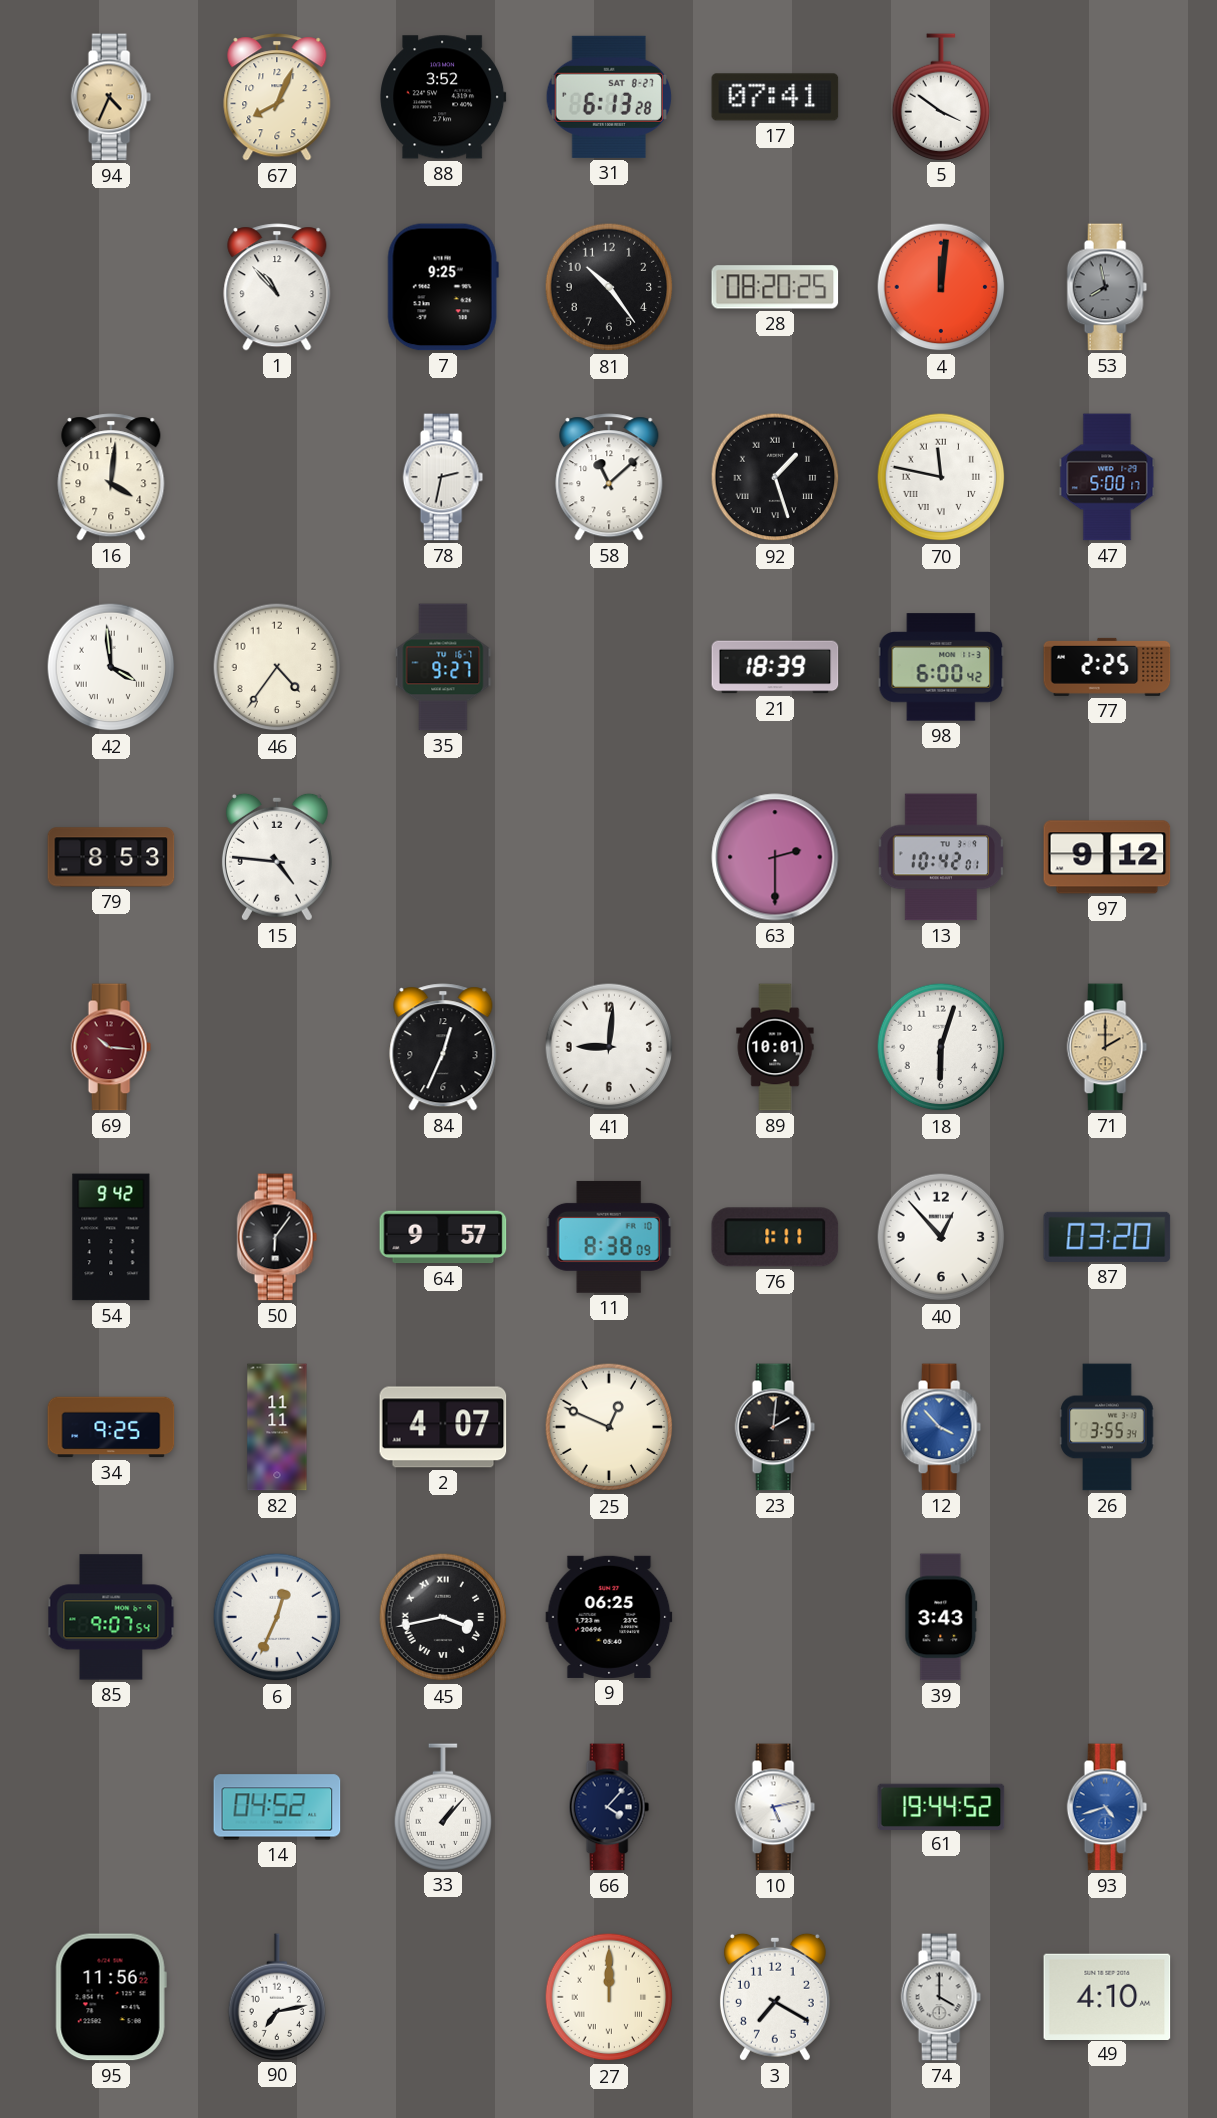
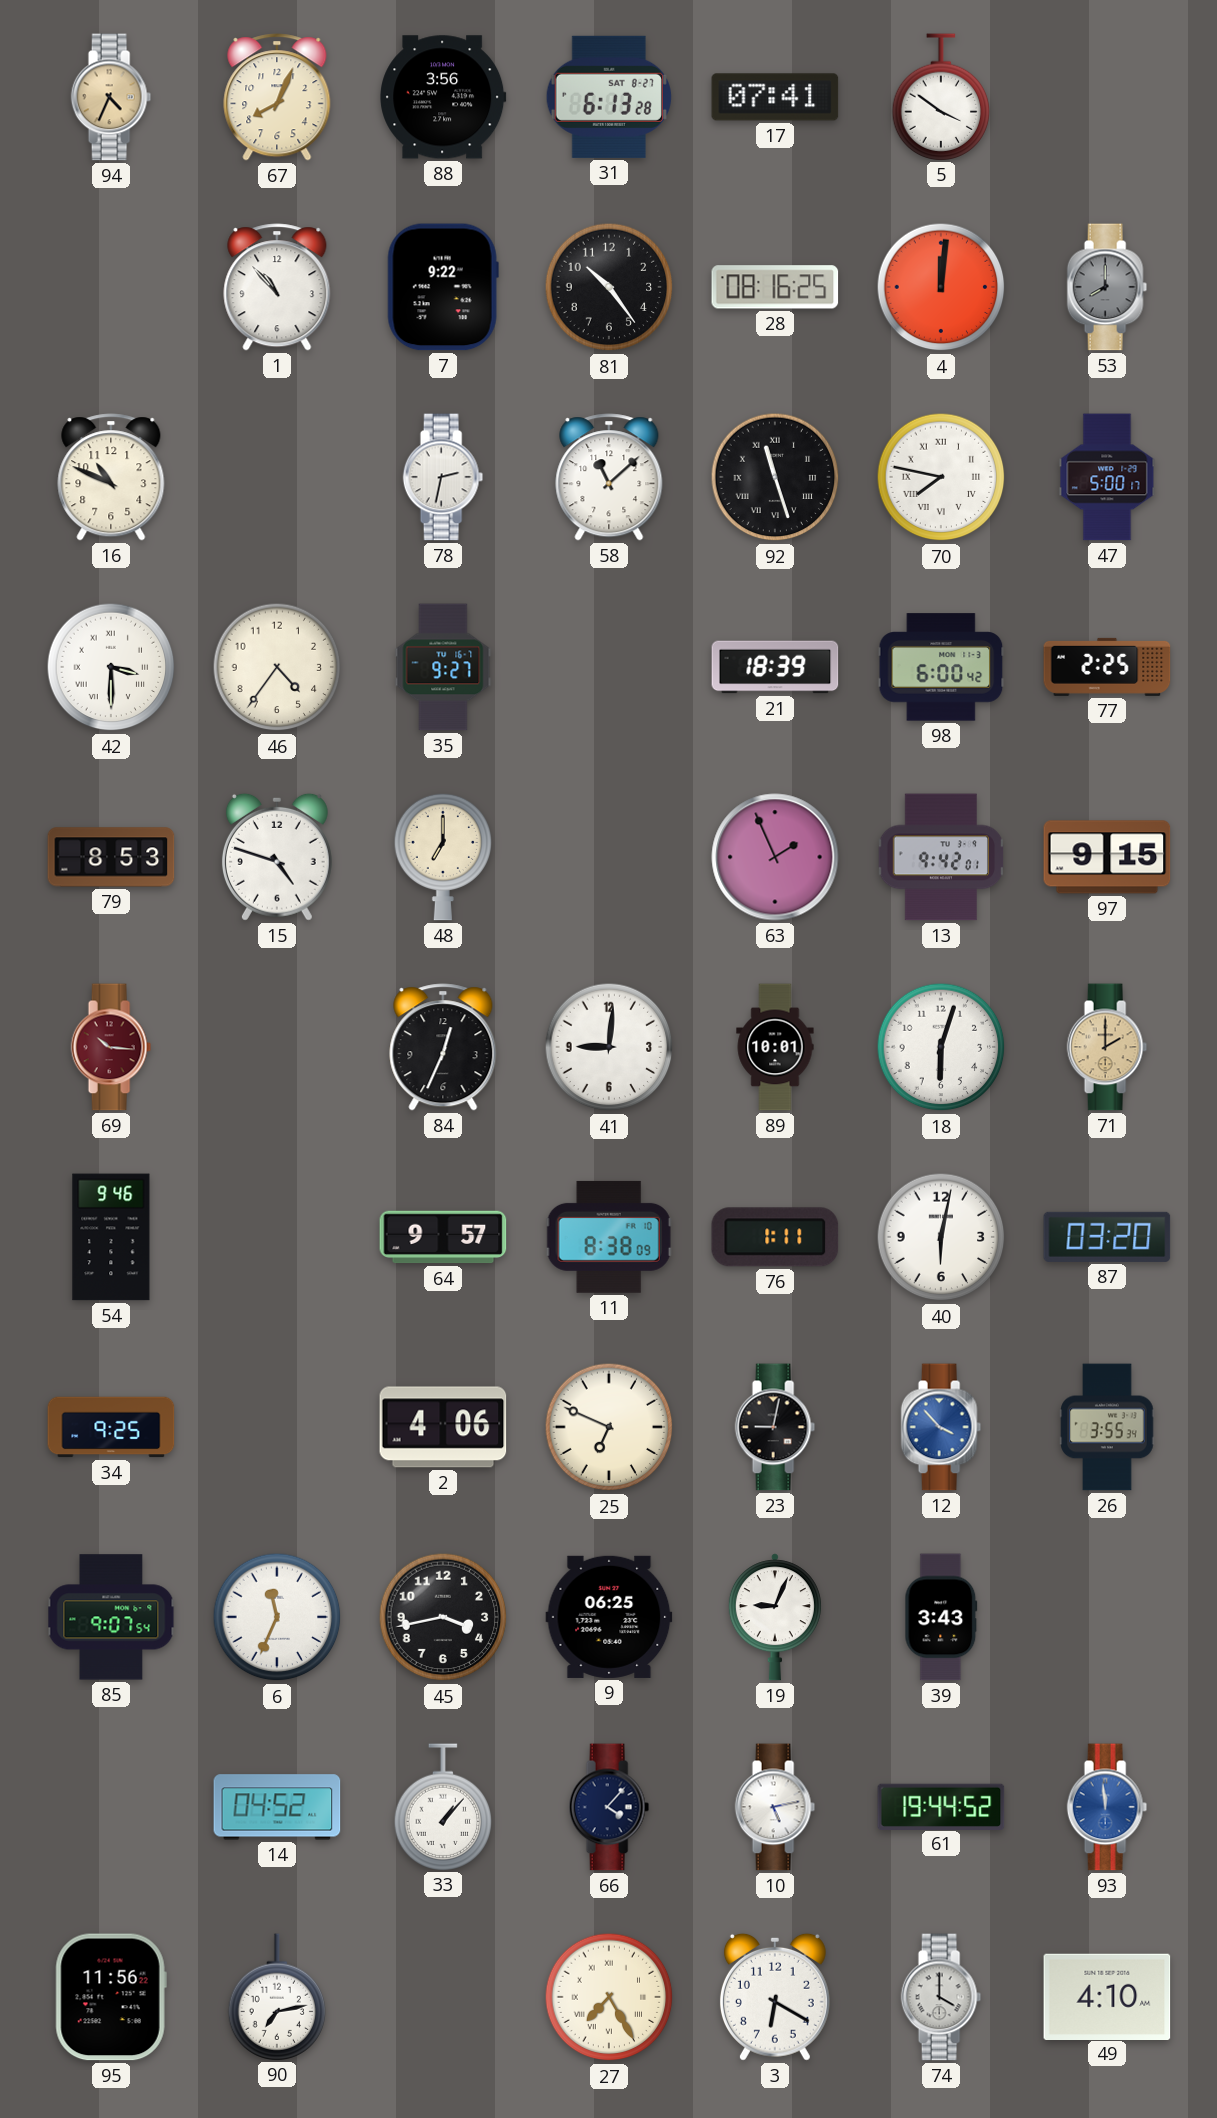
88: 3:52 -> 3:56 (443, 97)
7: 9:25 -> 9:22 (443, 287)
28: 08:20 -> 08:16 (775, 287)
53: 7:58 -> 8:00 (1107, 287)
16: 4:01 -> 10:49 (111, 477)
92: 1:27 -> 11:27 (775, 477)
70: 11:47 -> 7:47 (941, 477)
42: 3:59 -> 3:30 (111, 667)
15: 4:46 -> 4:48 (277, 857)
48: none -> 7:00 (443, 857)
63: 2:30 -> 1:56 (775, 857)
13: 10:42 -> 9:42 (941, 857)
97: 9:12 -> 9:15 (1107, 857)
54: 9:42 -> 9:46 (111, 1237)
50: 6:06 -> none (277, 1237)
40: 12:53 -> 6:02 (941, 1237)
82: 11:11 -> none (277, 1427)
2: 4:07 -> 4:06 (443, 1427)
25: 12:49 -> 6:49 (609, 1427)
23: 2:01 -> 9:02 (775, 1427)
6: 12:34 -> 11:34 (277, 1617)
45 numerals: Roman -> Arabic (443, 1617)
19: none -> 9:04 (775, 1617)
93: 4:42 -> 11:59 (1107, 1807)
27: 12:00 -> 7:25 (609, 1997)
3: 7:20 -> 6:20 (775, 1997)
